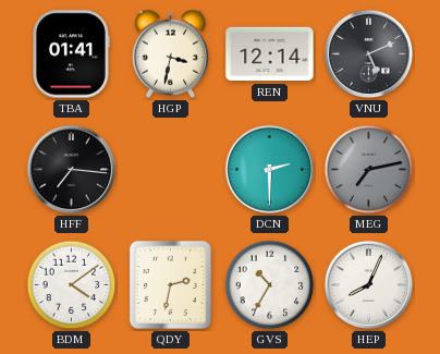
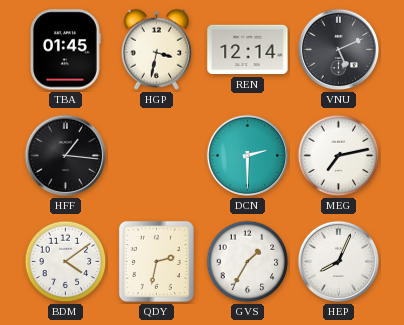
TBA: 01:41 -> 01:45 (65, 50)
HFF: 7:16 -> 1:16 (66, 156)
MEG dial: grey -> white (339, 156)
GVS: 10:35 -> 1:35 (248, 262)
